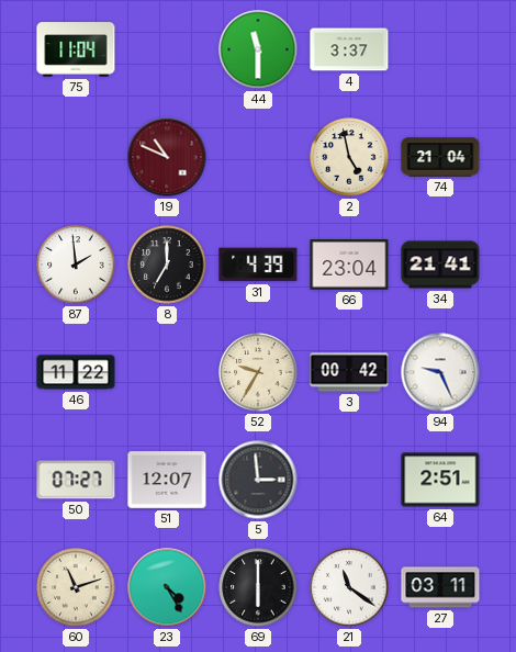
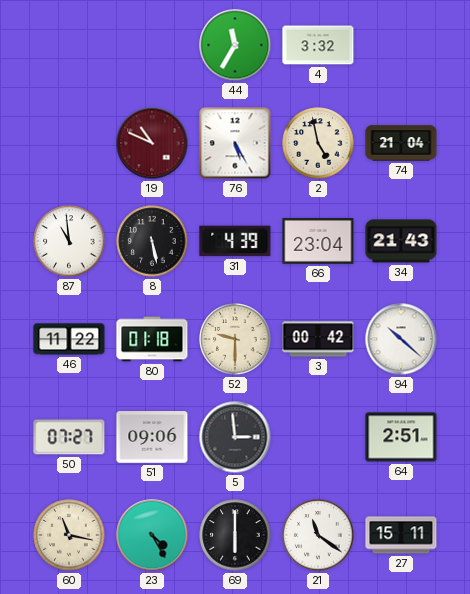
75: 11:04 -> none (76, 49)
44: 11:30 -> 11:35 (235, 45)
4: 3:37 -> 3:32 (318, 45)
76: none -> 5:25 (235, 143)
87: 1:59 -> 10:59 (69, 241)
8: 7:00 -> 5:28 (152, 241)
34: 21:41 -> 21:43 (401, 241)
80: none -> 01:18 (152, 339)
52: 9:35 -> 9:30 (235, 339)
94: 9:26 -> 10:22 (401, 339)
51: 12:07 -> 09:06 (152, 437)
60: 11:12 -> 11:17 (69, 535)
27: 03:11 -> 15:11 (401, 535)
